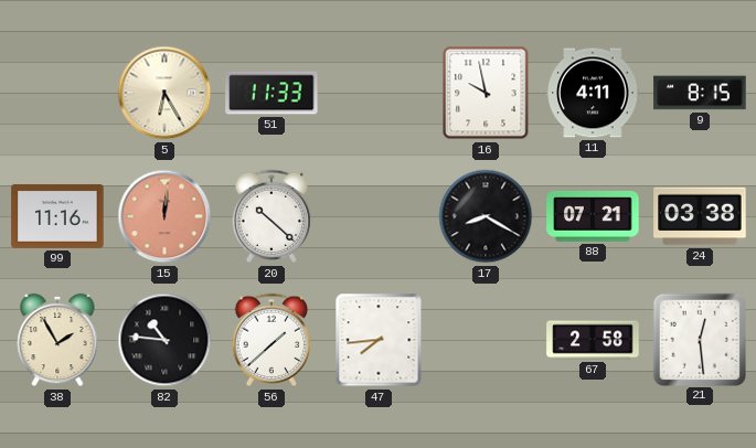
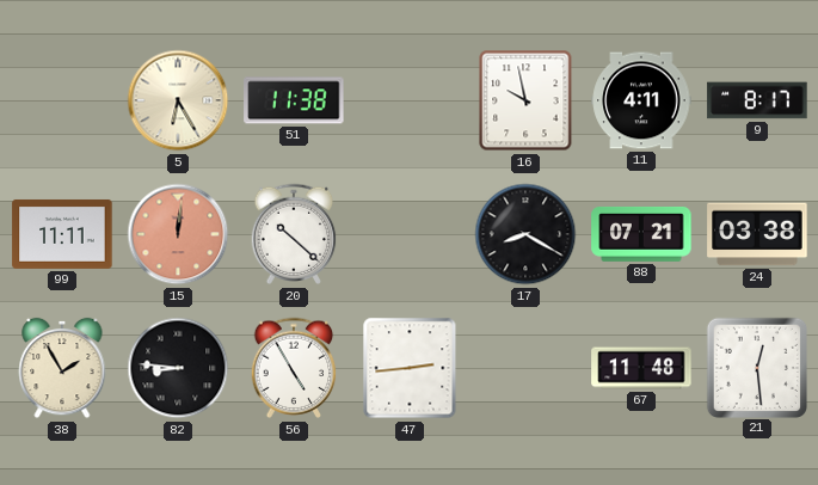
51: 11:33 -> 11:38 (294, 100)
9: 8:15 -> 8:17 (757, 100)
99: 11:16 -> 11:11 (62, 234)
82: 10:46 -> 8:46 (178, 368)
56: 1:38 -> 4:55 (294, 368)
47: 7:44 -> 2:44 (410, 368)
67: 2:58 -> 11:48 (641, 368)
